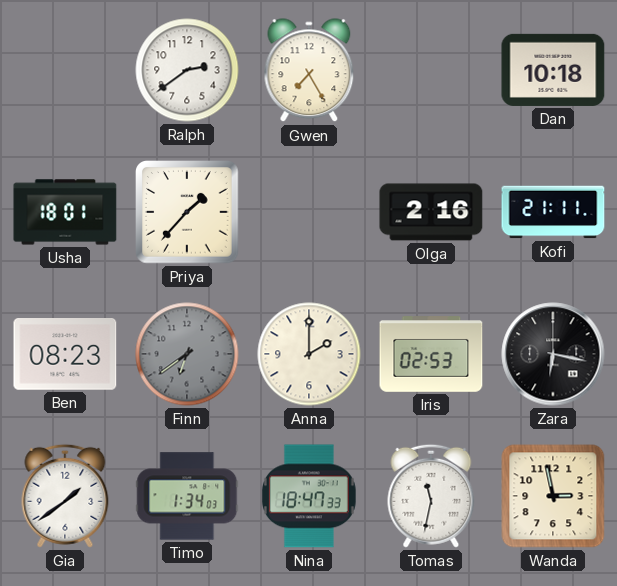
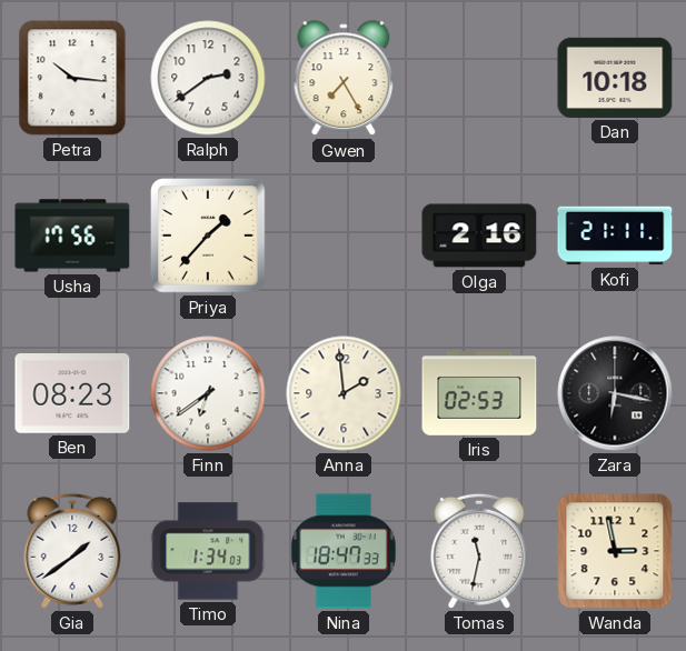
Petra: none -> 10:16 (72, 78)
Usha: 18:01 -> 17:56 (72, 236)
Finn dial: grey -> white (208, 393)
Anna: 2:00 -> 1:59 (344, 393)
